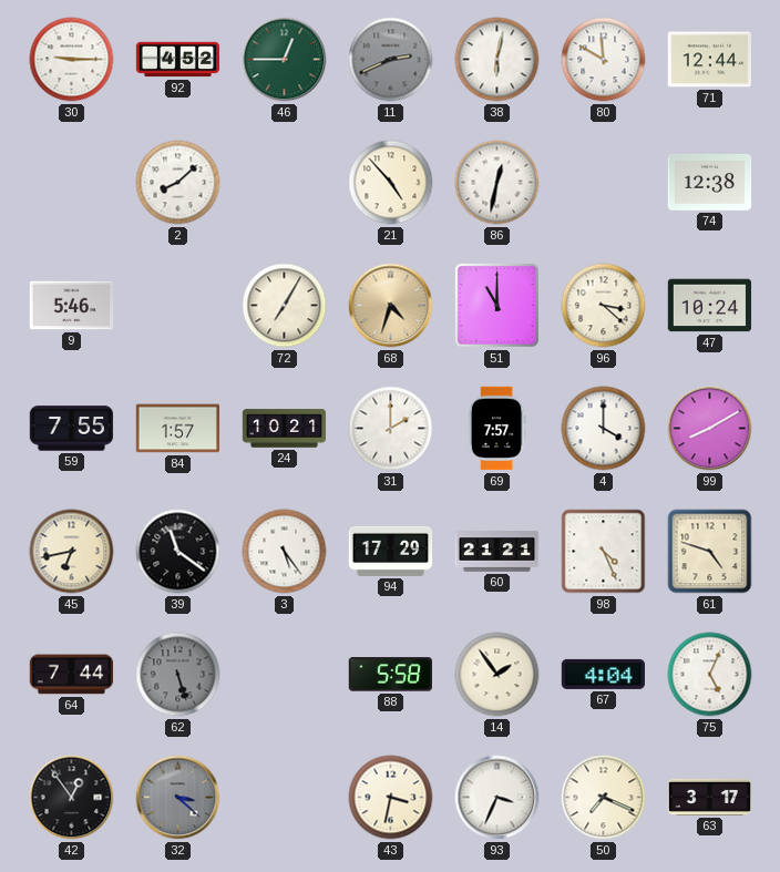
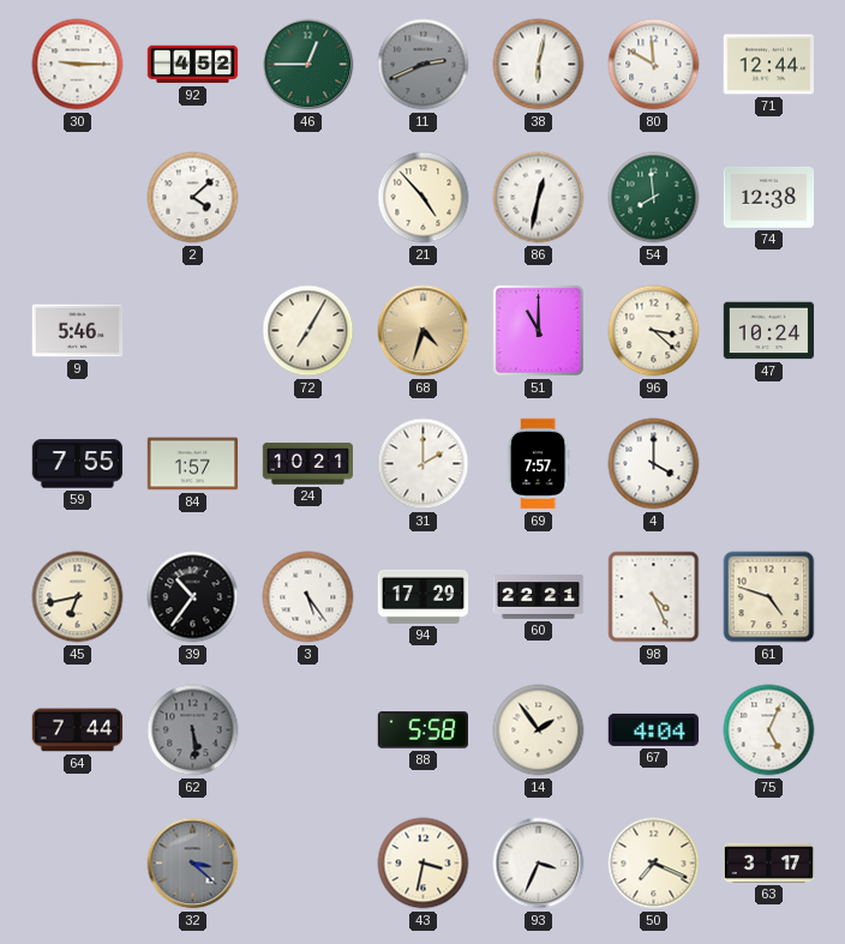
2: 8:08 -> 4:08 (193, 198)
54: none -> 7:59 (654, 198)
99: 8:10 -> none (710, 429)
39: 11:21 -> 10:36 (193, 597)
60: 21:21 -> 22:21 (539, 597)
62: 5:27 -> 5:29 (193, 730)
42: 12:54 -> none (72, 798)
